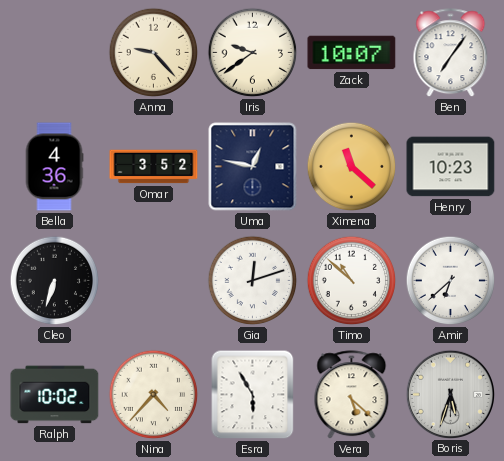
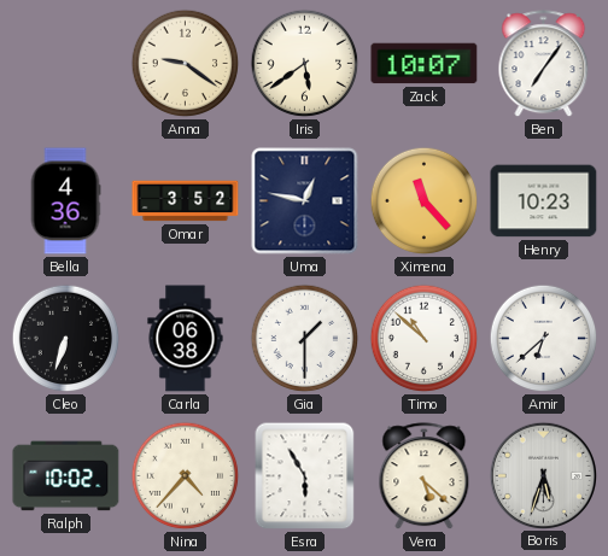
Anna: 9:23 -> 9:21 (186, 64)
Iris: 9:39 -> 5:39 (305, 64)
Ximena: 11:22 -> 11:23 (425, 201)
Carla: none -> 06:38 (186, 339)
Gia: 12:12 -> 1:30 (305, 339)
